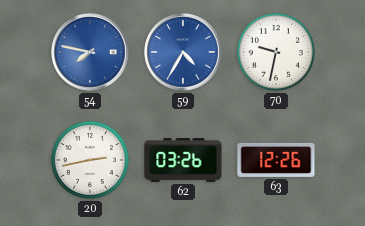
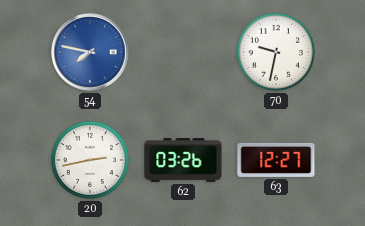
59: 4:35 -> none (183, 52)
63: 12:26 -> 12:27 (276, 160)
